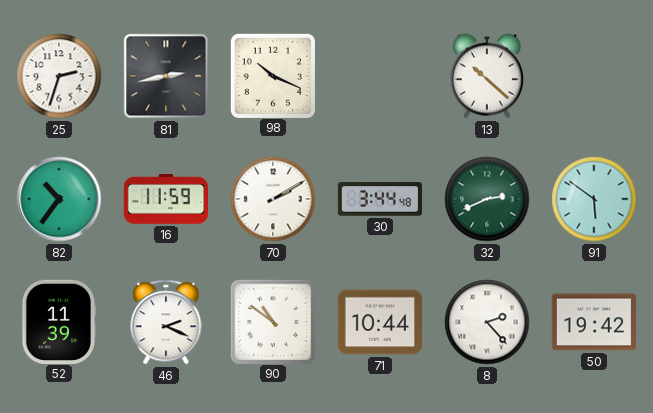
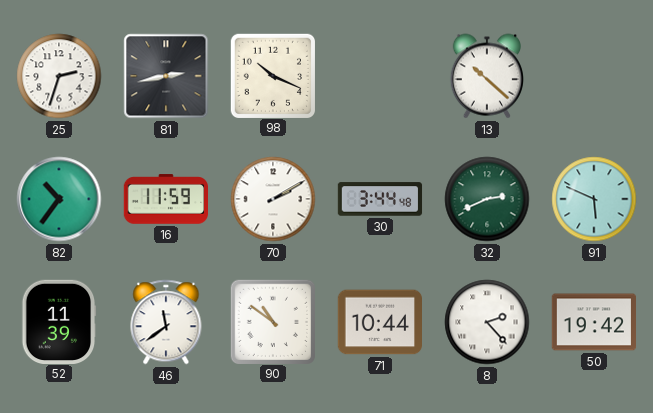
91: 5:51 -> 5:49 (594, 199)
46: 2:19 -> 11:39 (166, 322)
